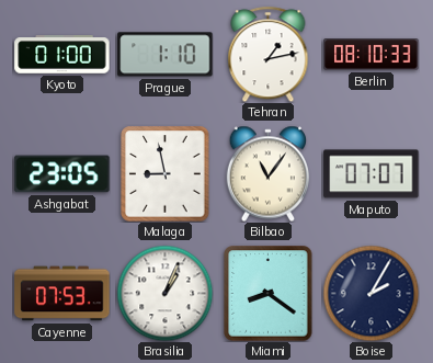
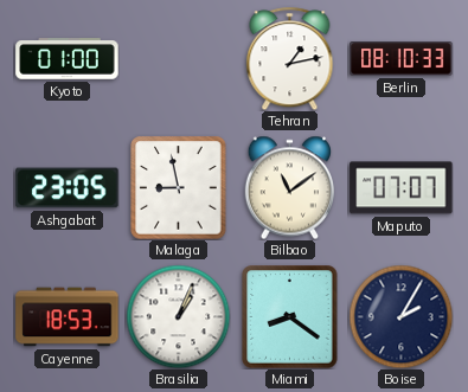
Prague: 1:10 -> none (166, 55)
Bilbao: 11:06 -> 11:09 (289, 187)
Cayenne: 07:53 -> 18:53 (68, 317)
